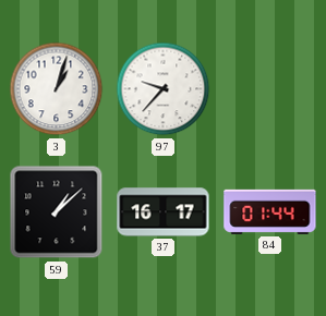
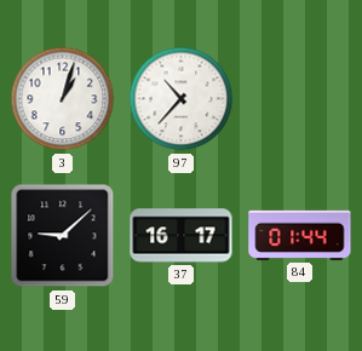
97: 9:37 -> 10:37 (182, 99)
59: 1:08 -> 9:08 (63, 236)
